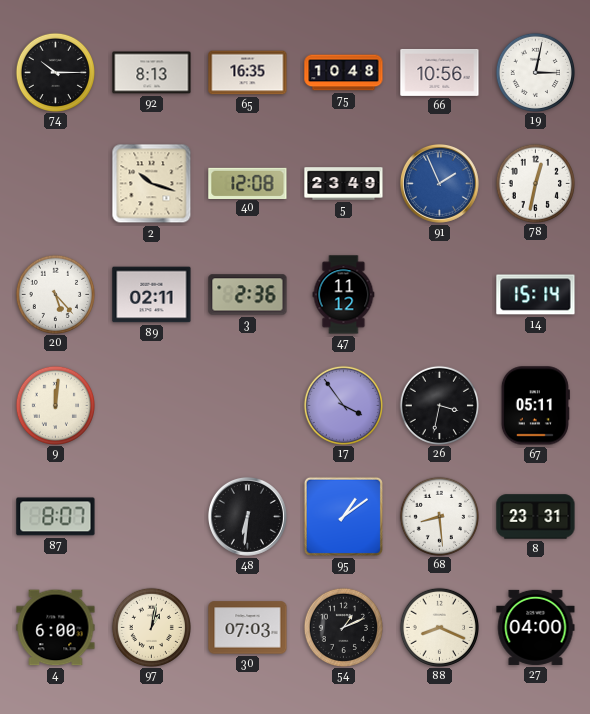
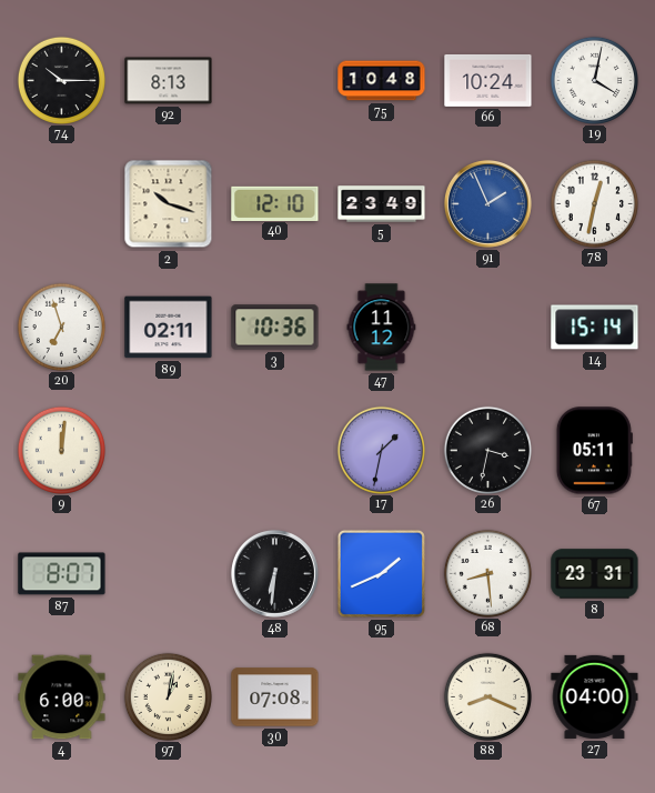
65: 16:35 -> none (248, 73)
66: 10:56 -> 10:24 (488, 80)
19: 3:02 -> 4:02 (594, 80)
40: 12:08 -> 12:10 (275, 203)
20: 5:23 -> 6:57 (61, 327)
3: 2:36 -> 10:36 (275, 328)
17: 3:54 -> 1:32 (381, 450)
95: 1:09 -> 1:41 (381, 573)
30: 07:03 -> 07:08 (275, 697)
54: 1:11 -> none (343, 627)
